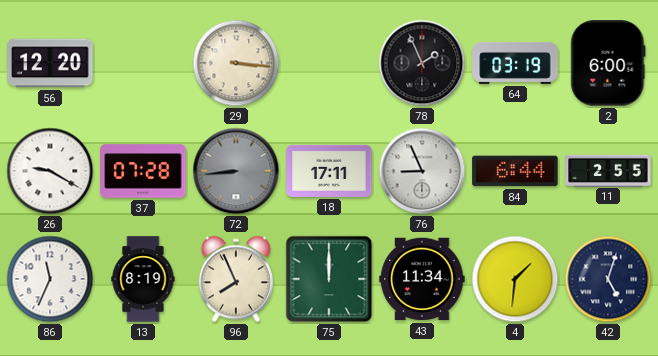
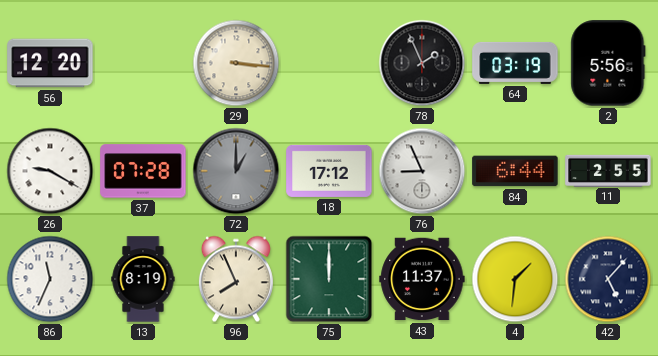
2: 6:00 -> 5:56 (608, 63)
72: 8:44 -> 1:00 (236, 171)
18: 17:11 -> 17:12 (329, 171)
43: 11:34 -> 11:37 (422, 279)
42: 5:03 -> 5:07 (608, 279)
